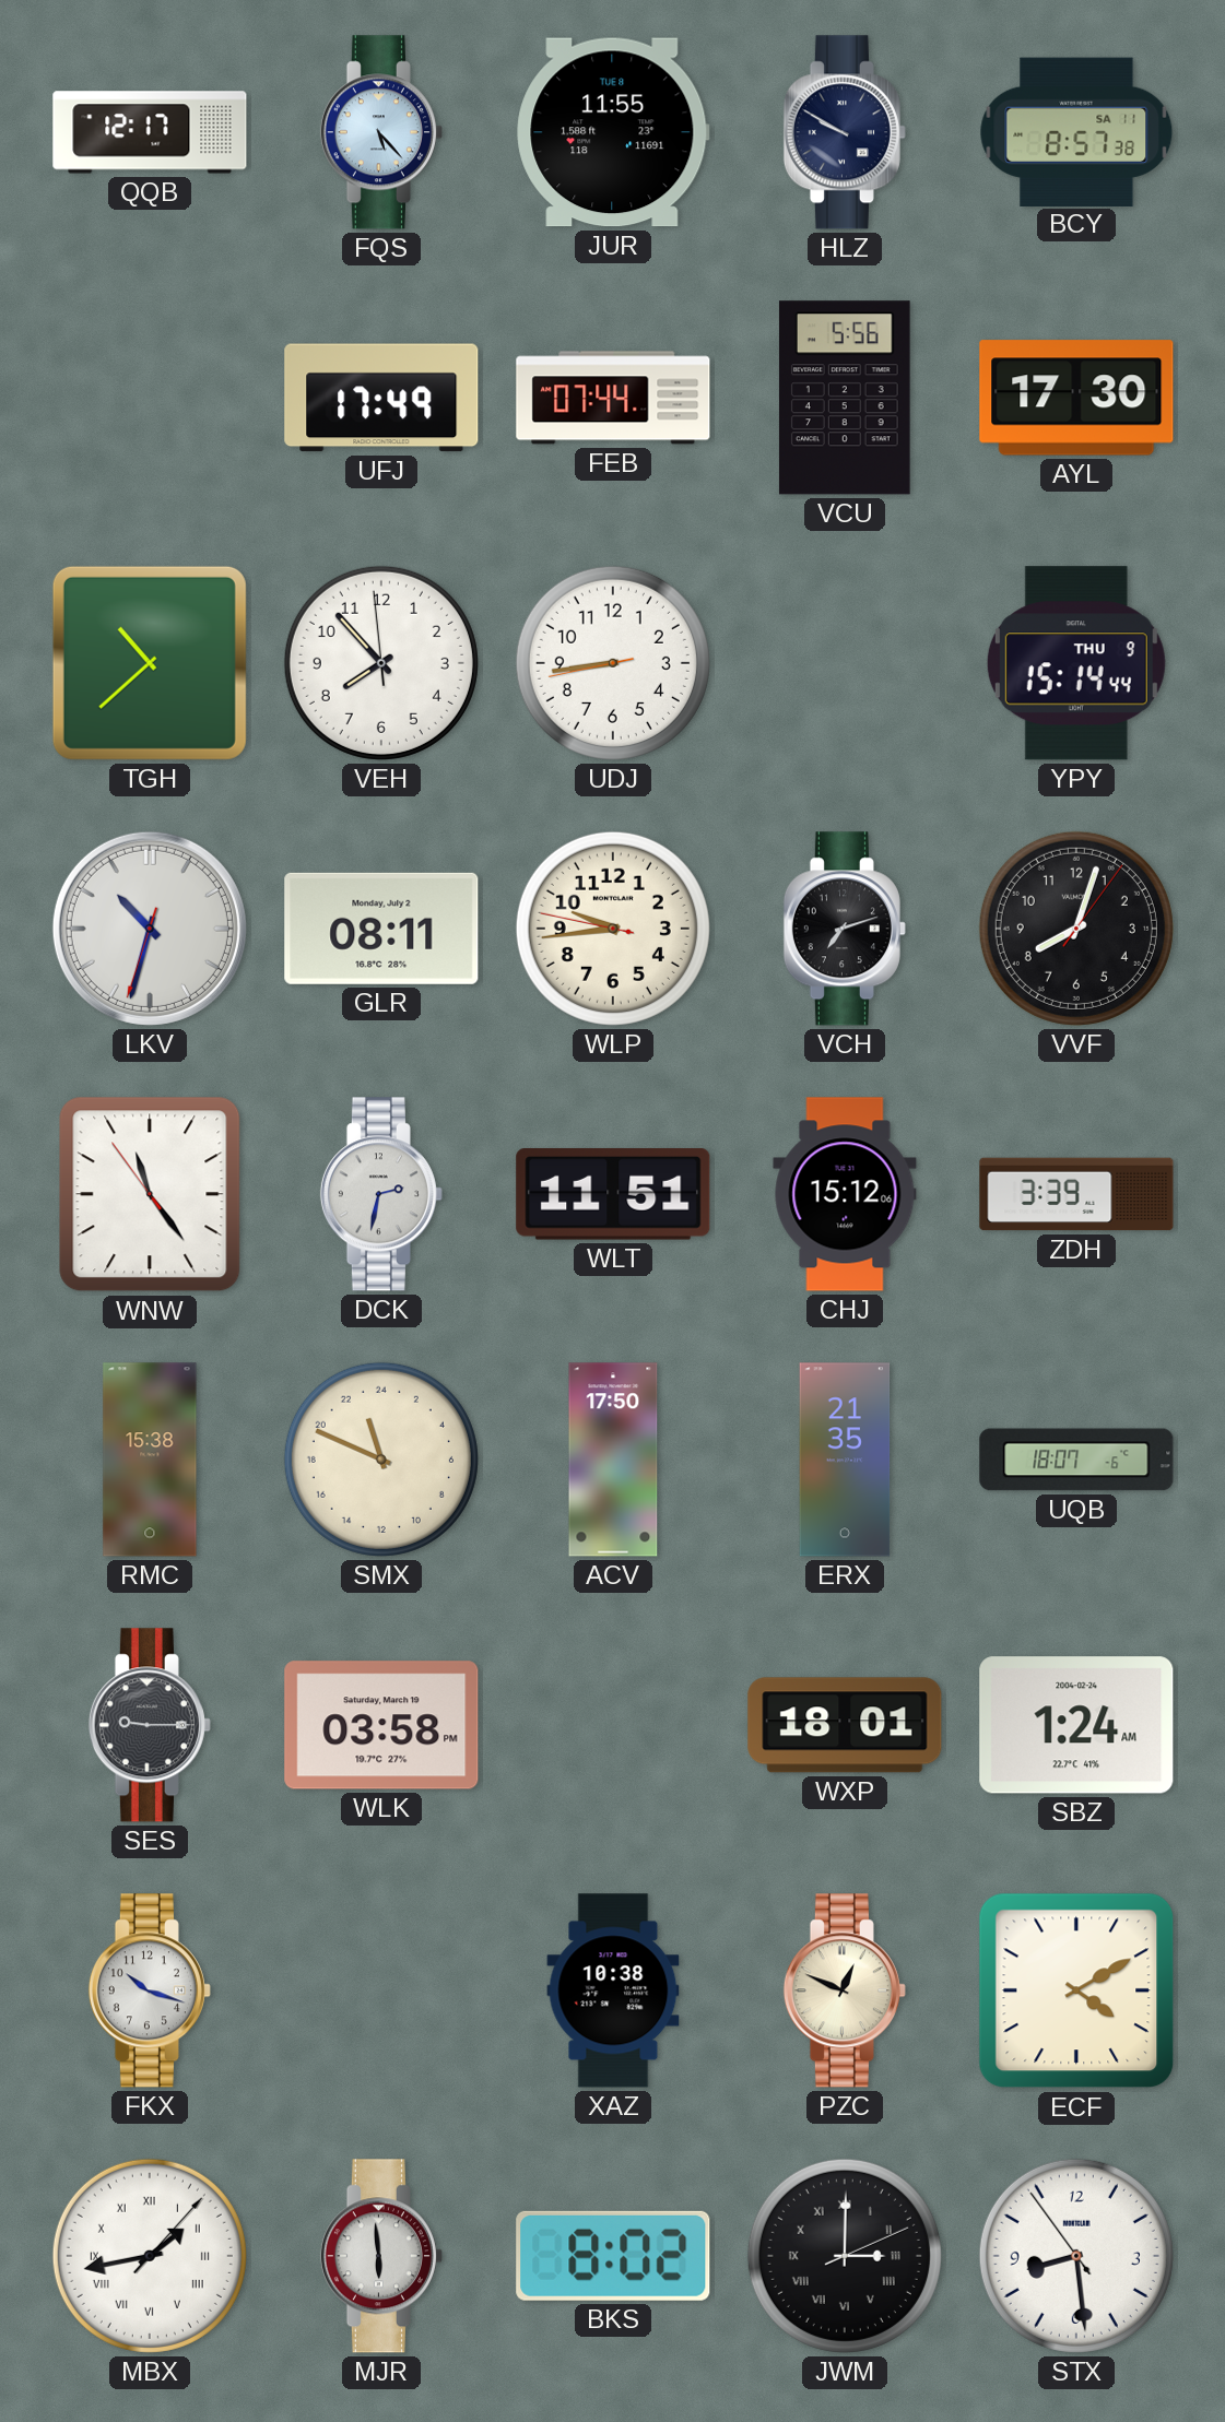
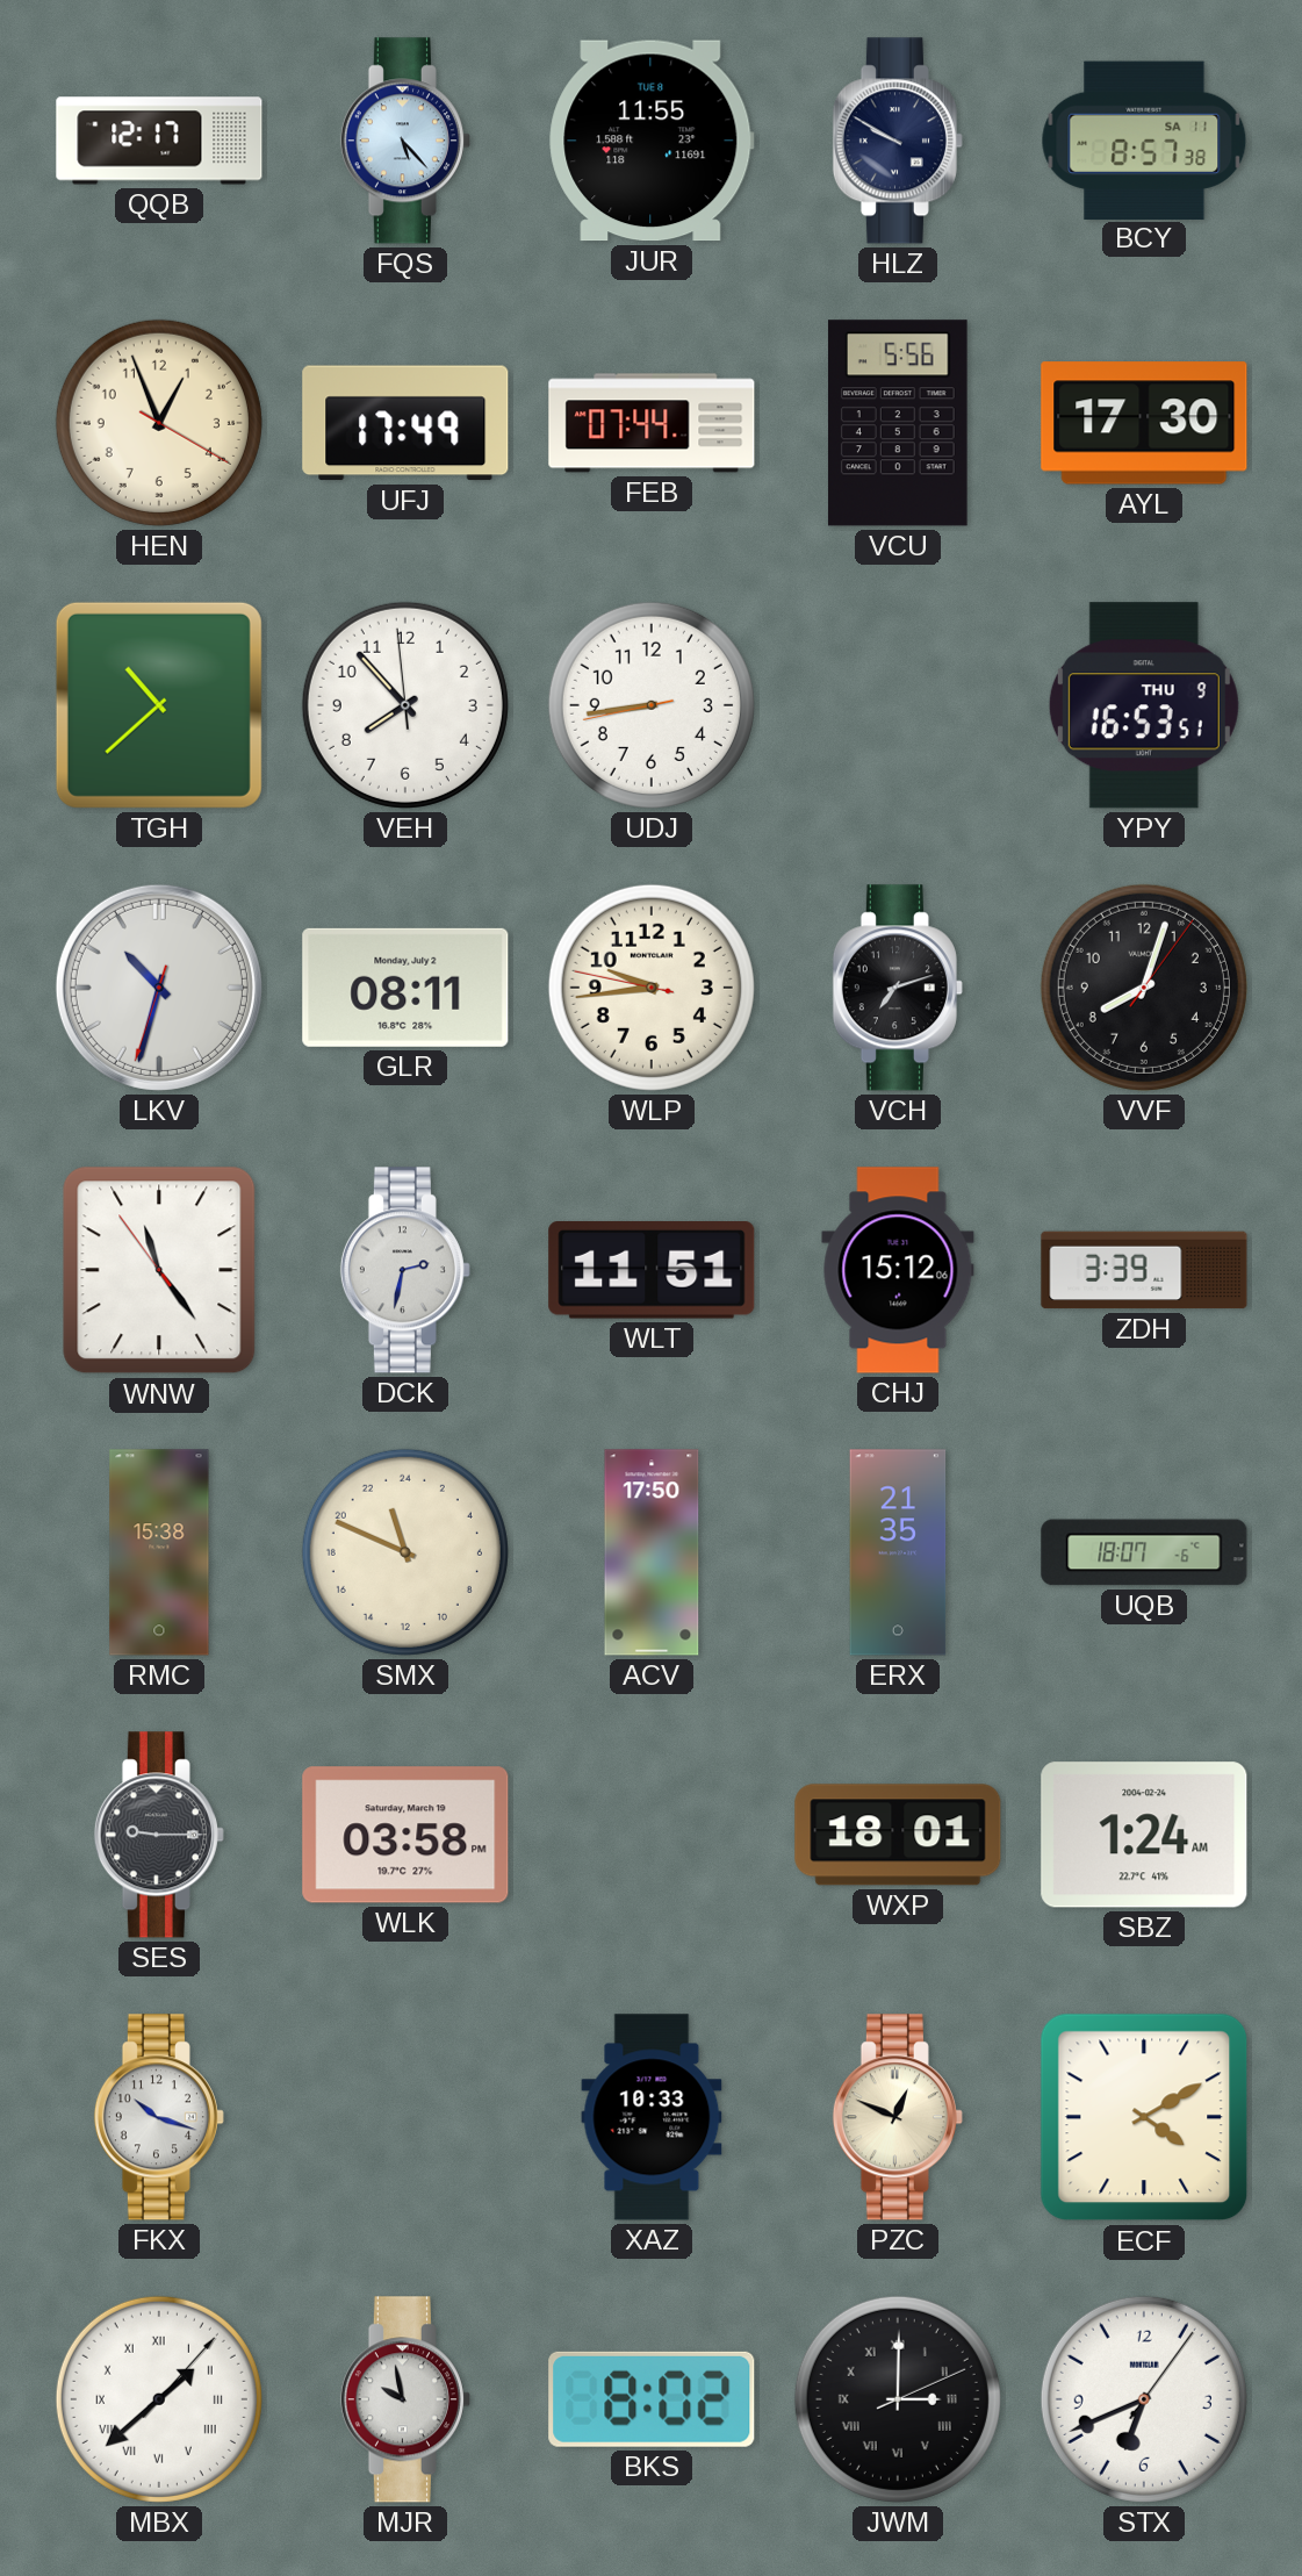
HEN: none -> 12:56 (159, 423)
YPY: 15:14 -> 16:53 (1144, 705)
XAZ: 10:38 -> 10:33 (652, 2117)
MBX: 1:43 -> 1:38 (159, 2399)
MJR: 5:59 -> 9:58 (405, 2399)
STX: 8:28 -> 6:41 (1144, 2399)
